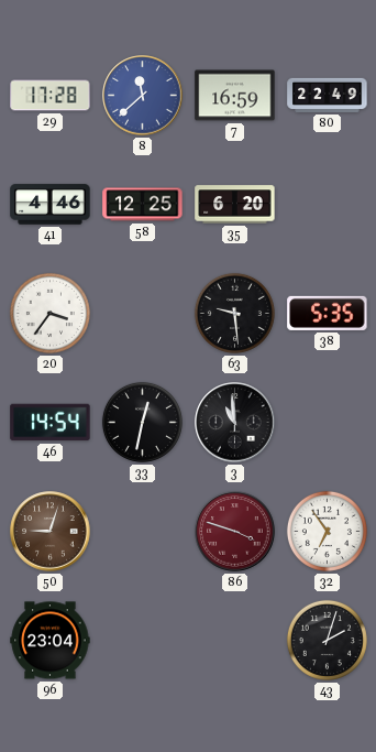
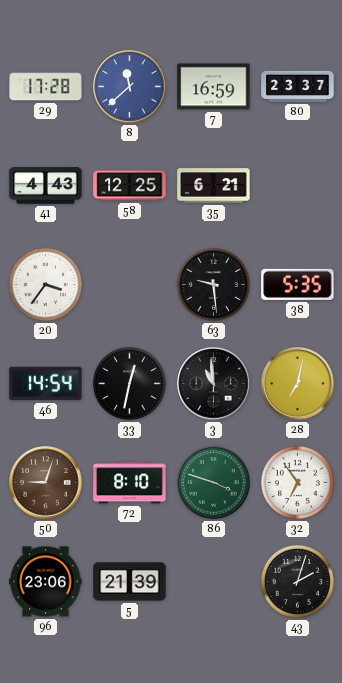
80: 22:49 -> 23:37 (298, 86)
41: 4:46 -> 4:43 (46, 186)
35: 6:20 -> 6:21 (214, 186)
28: none -> 7:02 (298, 384)
72: none -> 8:10 (130, 483)
86 dial: burgundy -> green (214, 483)
96: 23:04 -> 23:06 (46, 582)
5: none -> 21:39 (130, 582)
